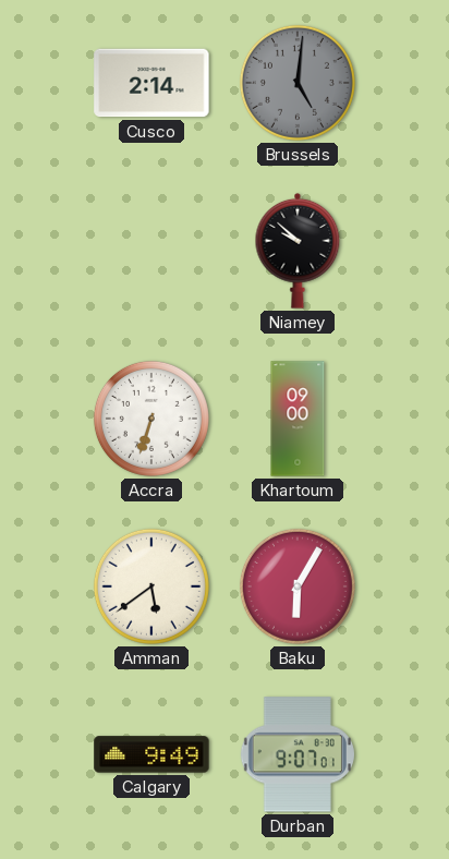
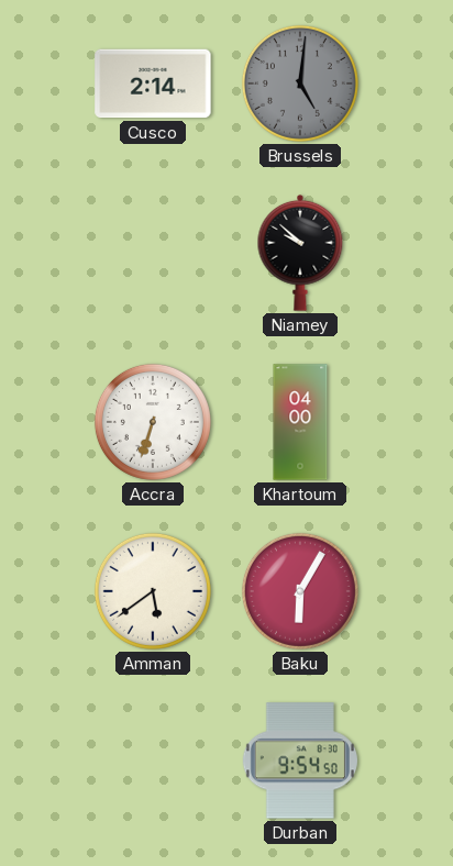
Khartoum: 09:00 -> 04:00 (300, 422)
Calgary: 9:49 -> none (151, 754)
Durban: 9:07 -> 9:54 (300, 760)
